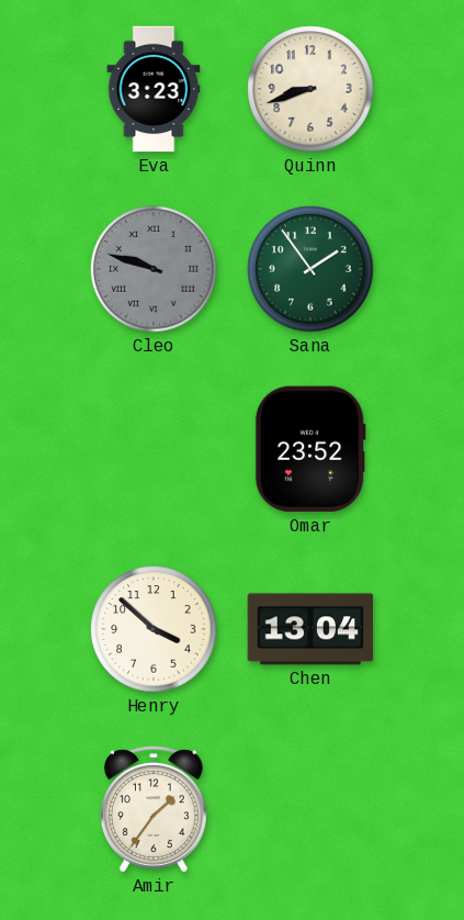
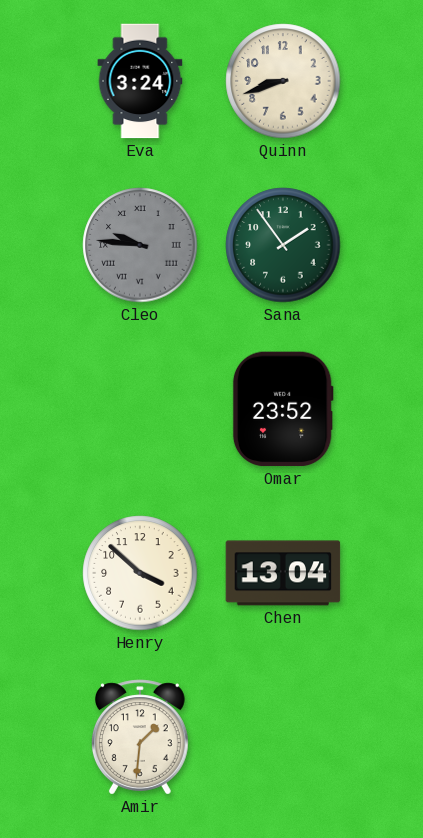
Eva: 3:23 -> 3:24 (140, 81)
Cleo: 9:48 -> 9:46 (140, 245)
Amir: 1:36 -> 1:31 (140, 737)
